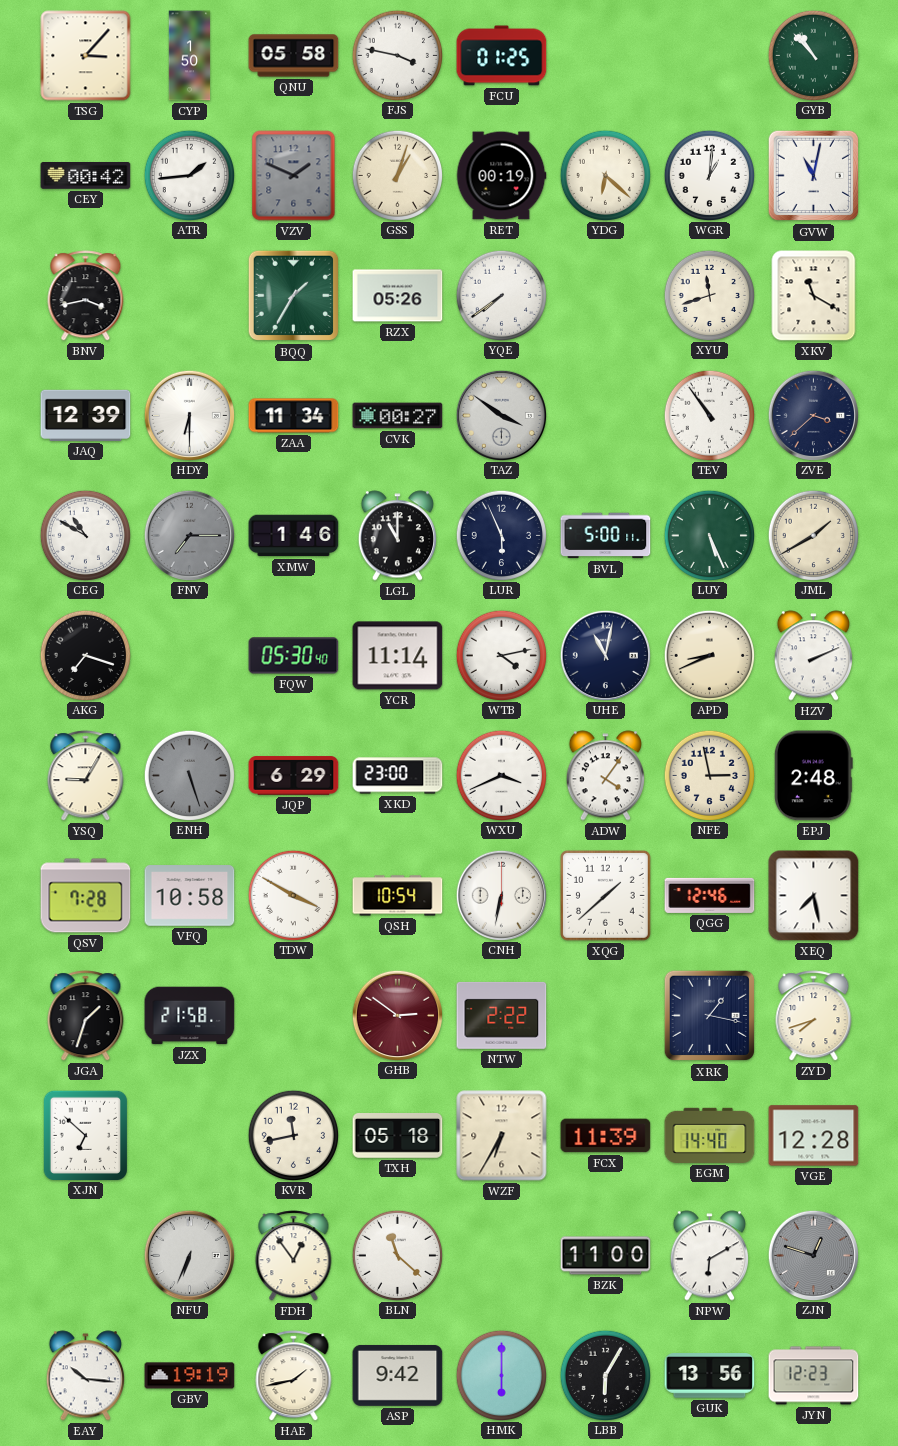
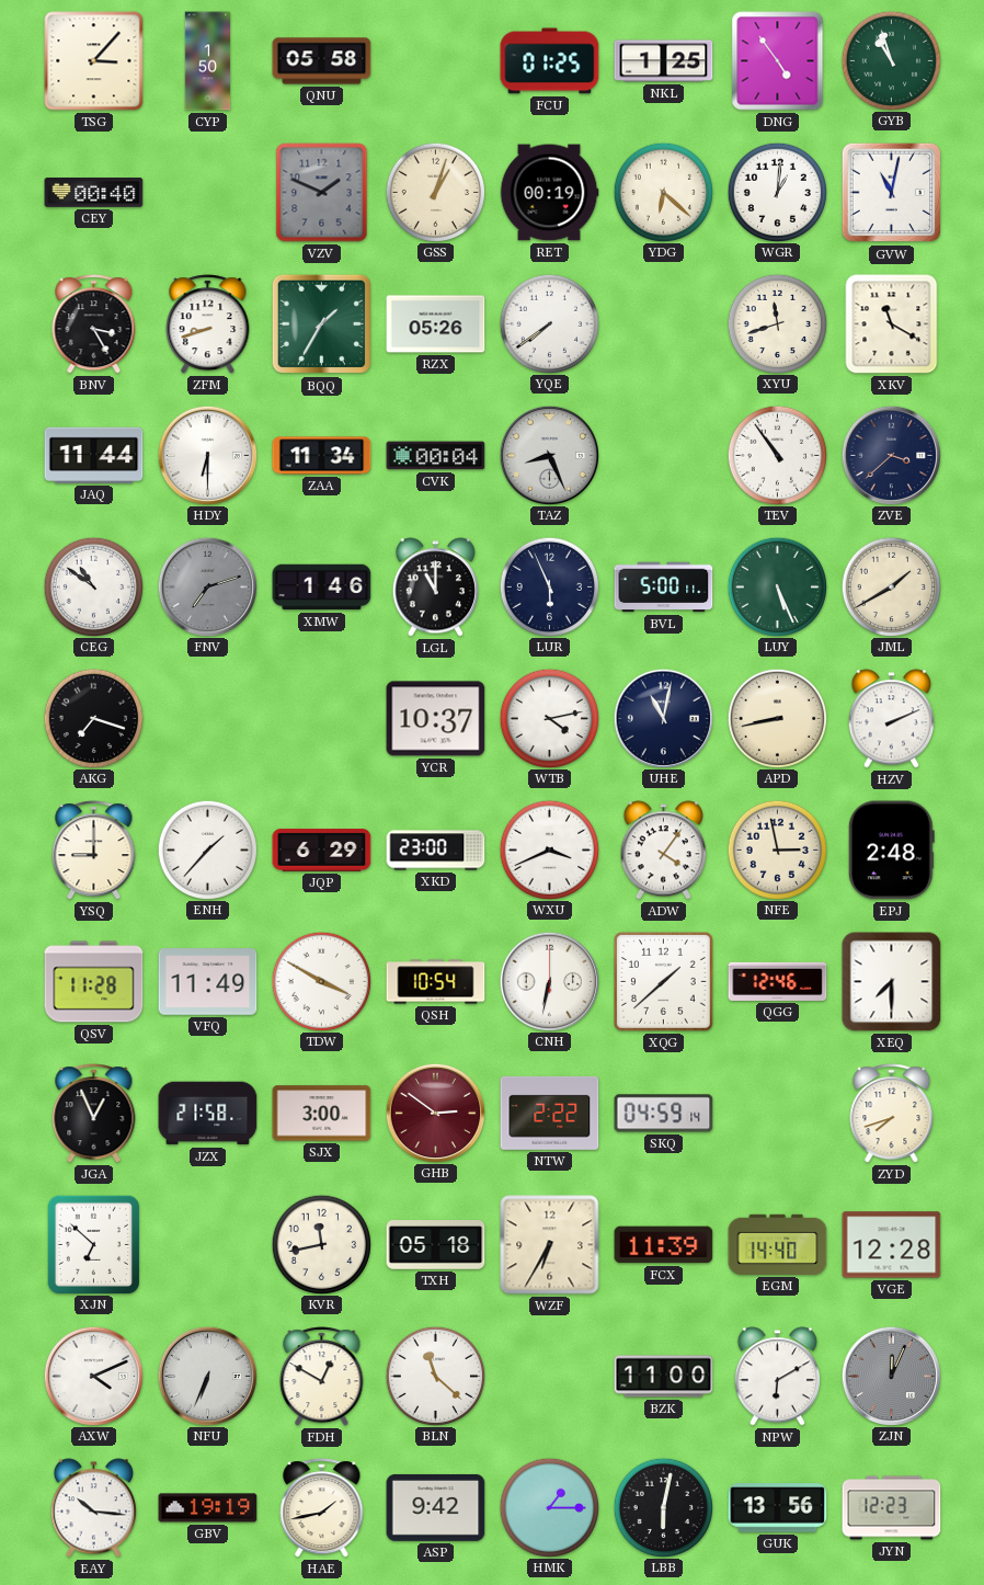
FJS: 3:47 -> none (397, 55)
NKL: none -> 1:25 (664, 61)
DNG: none -> 4:54 (778, 61)
GYB: 10:53 -> 10:57 (891, 60)
CEY: 00:42 -> 00:40 (94, 193)
ATR: 1:44 -> none (189, 175)
BNV: 3:43 -> 3:25 (94, 324)
ZFM: none -> 8:42 (208, 324)
JAQ: 12:39 -> 11:44 (94, 455)
CVK: 00:27 -> 00:04 (436, 456)
TAZ: 3:51 -> 8:26 (549, 455)
CEG: 10:50 -> 10:51 (93, 586)
FNV: 7:15 -> 7:12 (207, 586)
FQW: 05:30 -> none (294, 656)
YCR: 11:14 -> 10:37 (436, 719)
APD: 8:41 -> 8:43 (777, 718)
YSQ: 9:05 -> 9:00 (94, 851)
ENH: 5:27 -> 1:37 (207, 849)
ENH dial: grey -> white (207, 849)
QSV: 7:28 -> 11:28 (94, 982)
VFQ: 10:58 -> 11:49 (208, 982)
XEQ: 7:28 -> 7:30 (892, 982)
JGA: 1:33 -> 12:56 (94, 1114)
SJX: none -> 3:00 (322, 1114)
SKQ: none -> 04:59 (664, 1114)
XRK: 1:17 -> none (710, 1016)
AXW: none -> 4:11 (93, 1376)
FDH: 12:54 -> 12:50 (322, 1377)
ZJN: 12:48 -> 12:04 (891, 1376)
HMK: 6:00 -> 1:15 (549, 1507)
LBB: 6:05 -> 6:02 (663, 1507)
